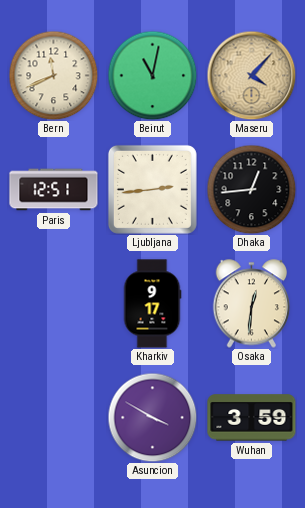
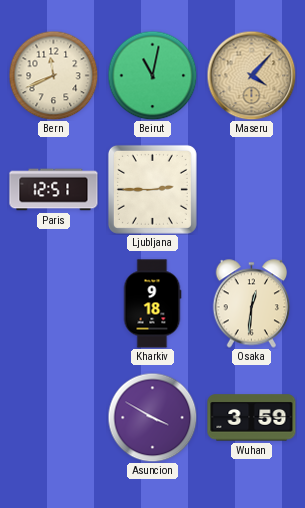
Ljubljana: 2:44 -> 2:45 (152, 189)
Dhaka: 12:44 -> none (251, 189)
Kharkiv: 9:17 -> 9:18 (152, 304)
